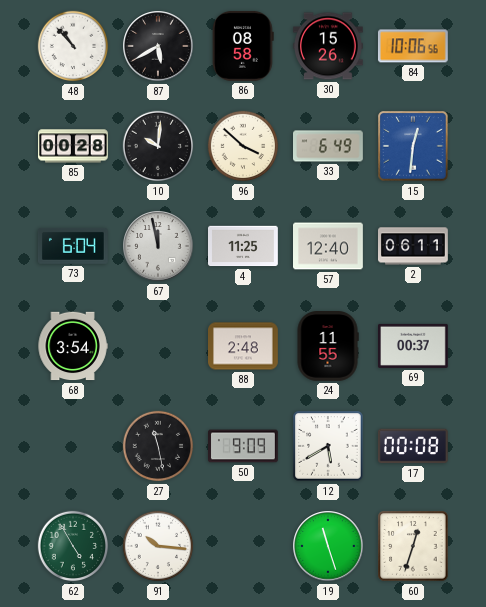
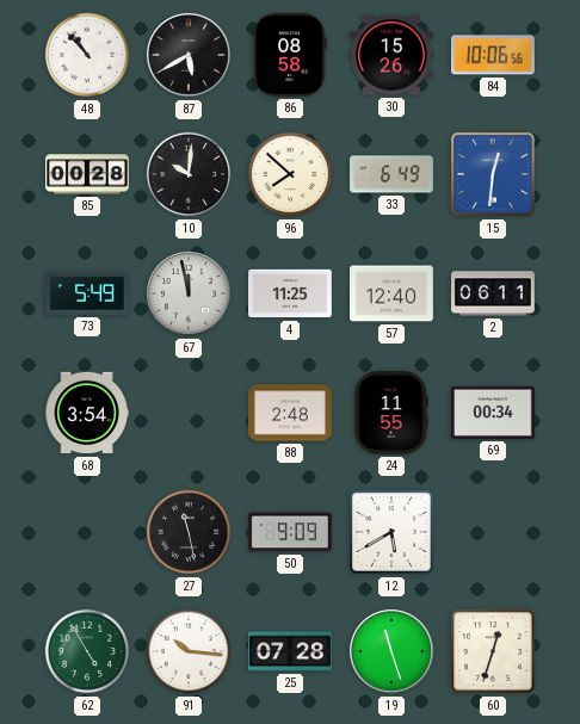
96: 3:52 -> 7:52 (290, 174)
73: 6:04 -> 5:49 (87, 293)
69: 00:37 -> 00:34 (494, 413)
17: 00:08 -> none (413, 446)
25: none -> 07:28 (291, 651)
